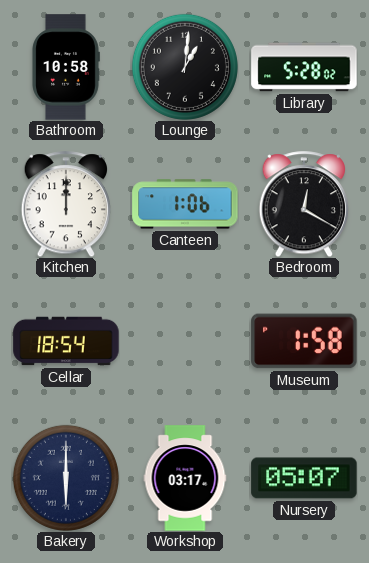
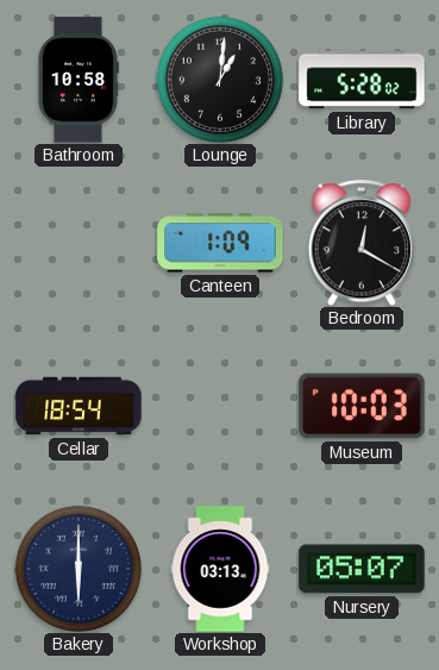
Kitchen: 12:00 -> none (65, 204)
Canteen: 1:06 -> 1:09 (220, 243)
Museum: 1:58 -> 10:03 (362, 406)
Workshop: 03:17 -> 03:13 (220, 569)
